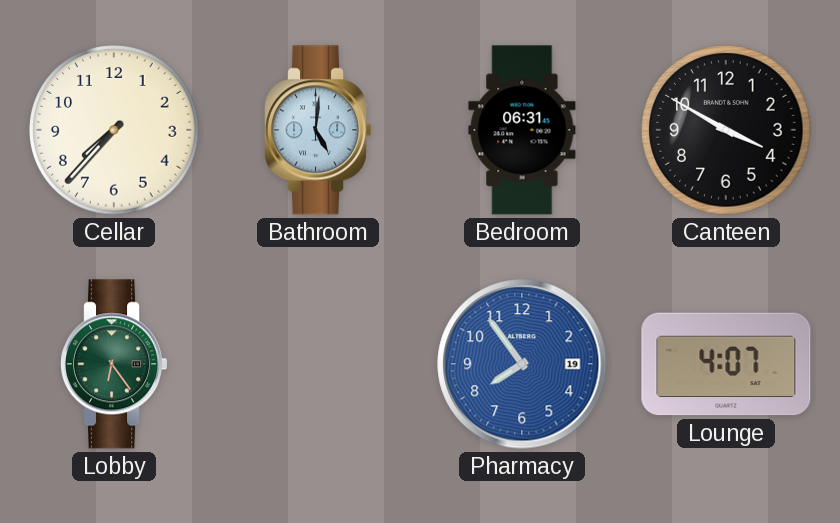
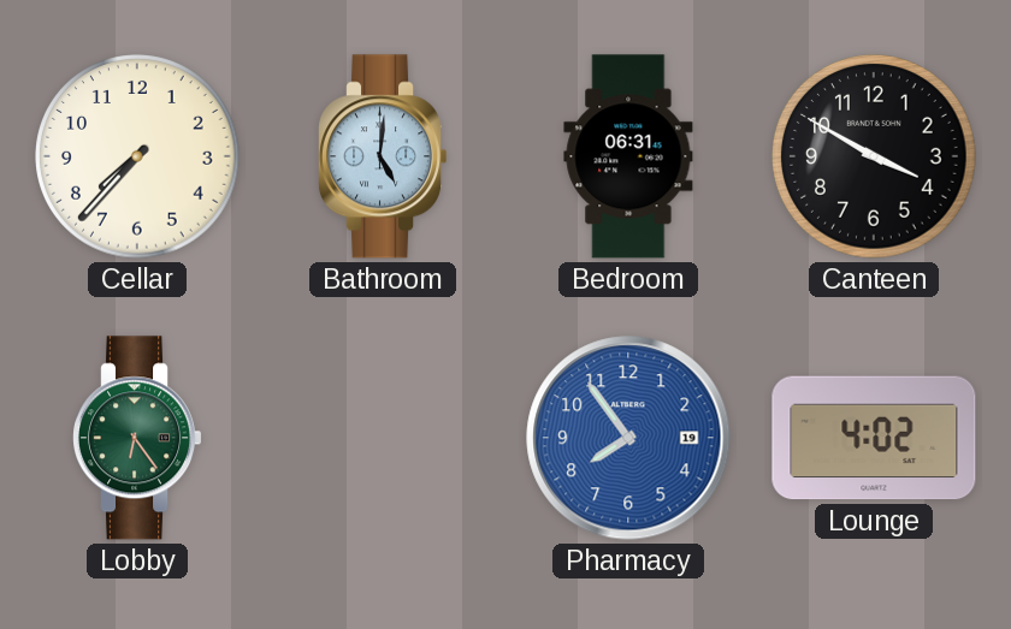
Lounge: 4:07 -> 4:02 (874, 438)
